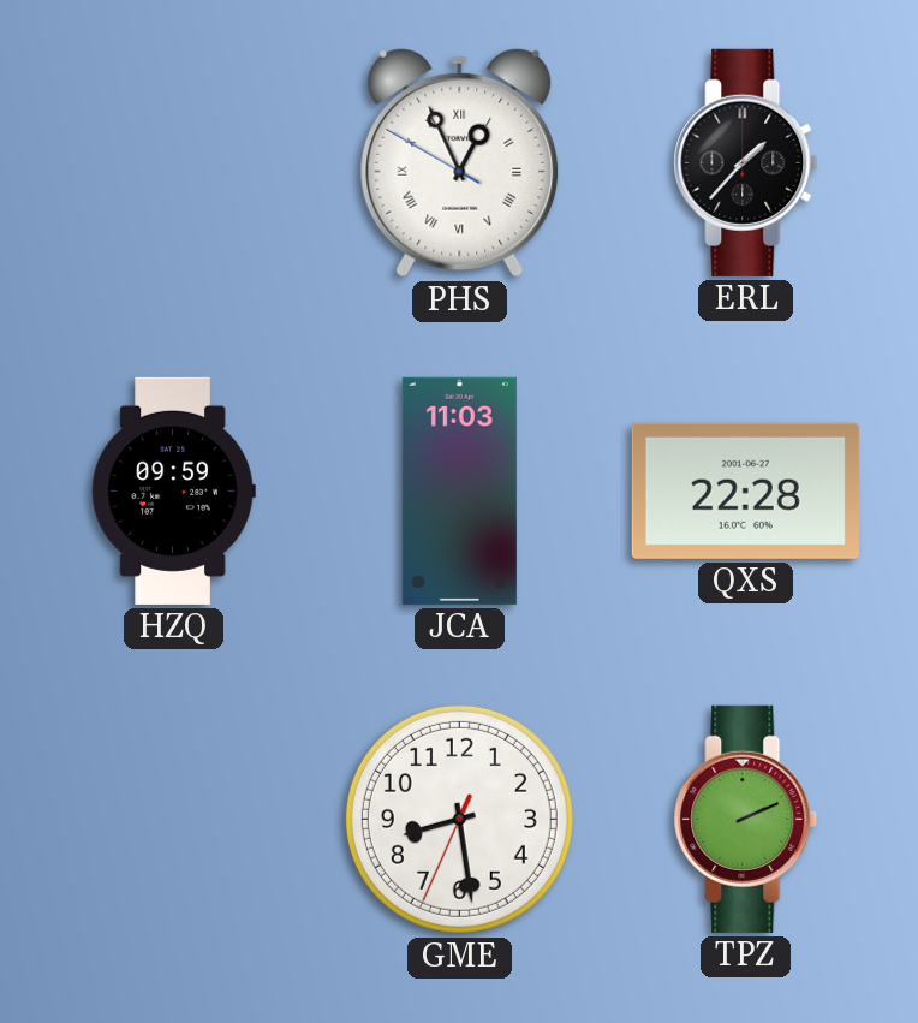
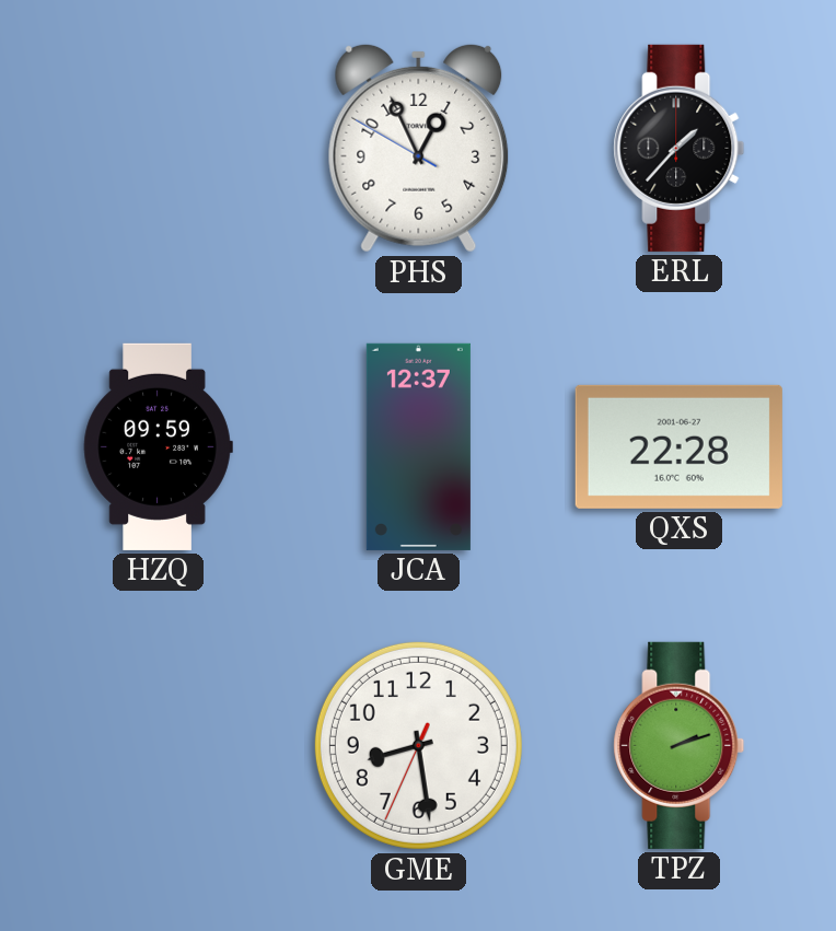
PHS numerals: Roman -> Arabic (419, 148)
JCA: 11:03 -> 12:37 (418, 446)
TPZ: 2:11 -> 2:12 (680, 745)
